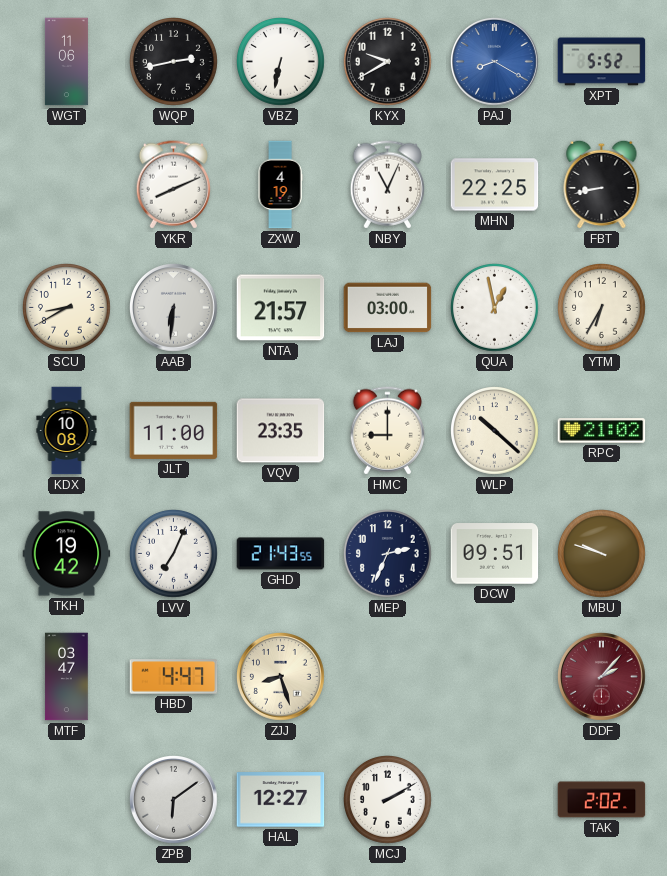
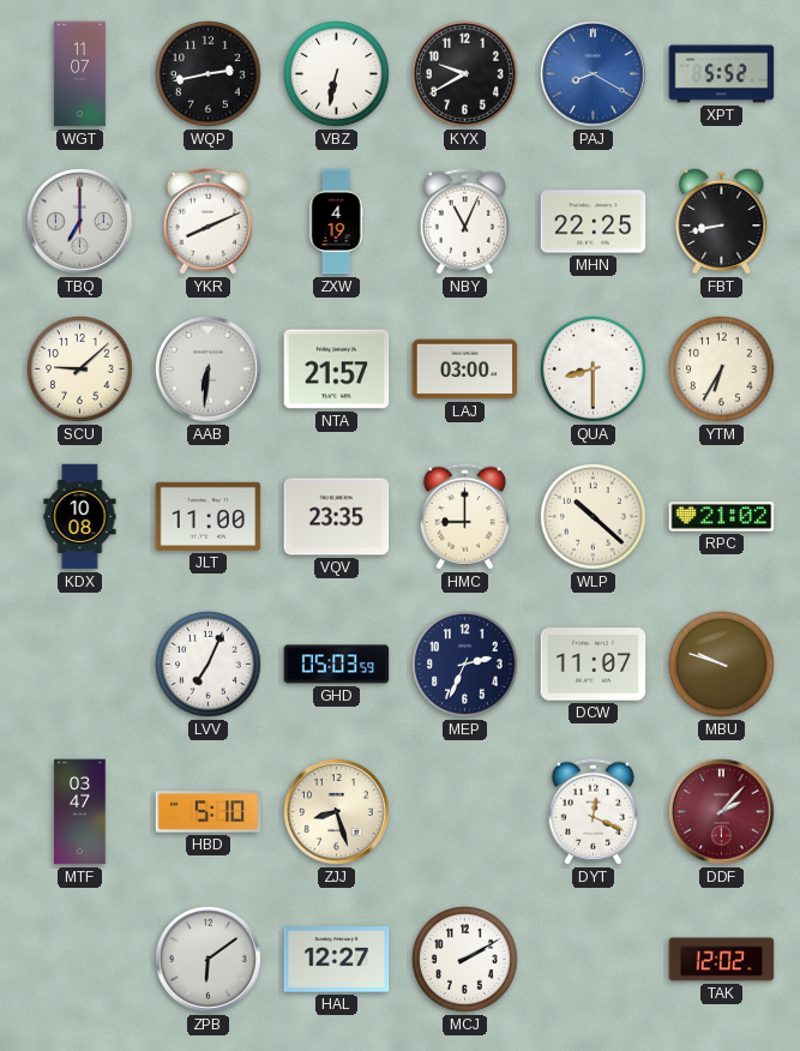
WGT: 11:06 -> 11:07 (79, 74)
TBQ: none -> 7:00 (80, 222)
SCU: 8:40 -> 9:08 (80, 370)
QUA: 12:58 -> 8:30 (594, 370)
TKH: 19:42 -> none (67, 554)
GHD: 21:43 -> 05:03 (337, 665)
DCW: 09:51 -> 11:07 (594, 665)
HBD: 4:47 -> 5:10 (209, 812)
DYT: none -> 12:19 (593, 812)
TAK: 2:02 -> 12:02 (722, 960)
